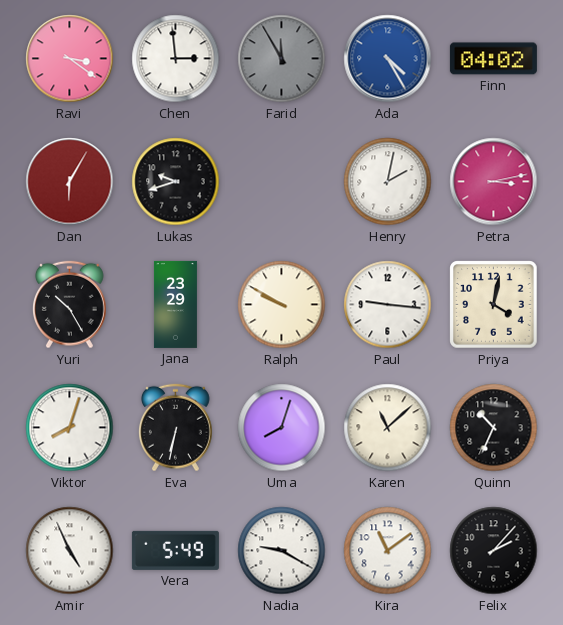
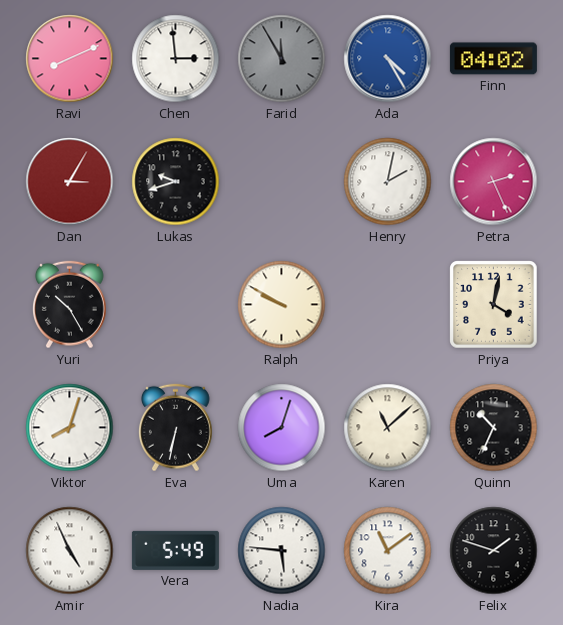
Ravi: 3:21 -> 8:11 (70, 59)
Dan: 6:05 -> 3:05 (70, 182)
Petra: 3:13 -> 2:26 (494, 182)
Jana: 23:29 -> none (175, 304)
Paul: 9:16 -> none (388, 305)
Nadia: 9:20 -> 5:46 (282, 551)
Felix: 2:07 -> 1:48 (494, 551)
